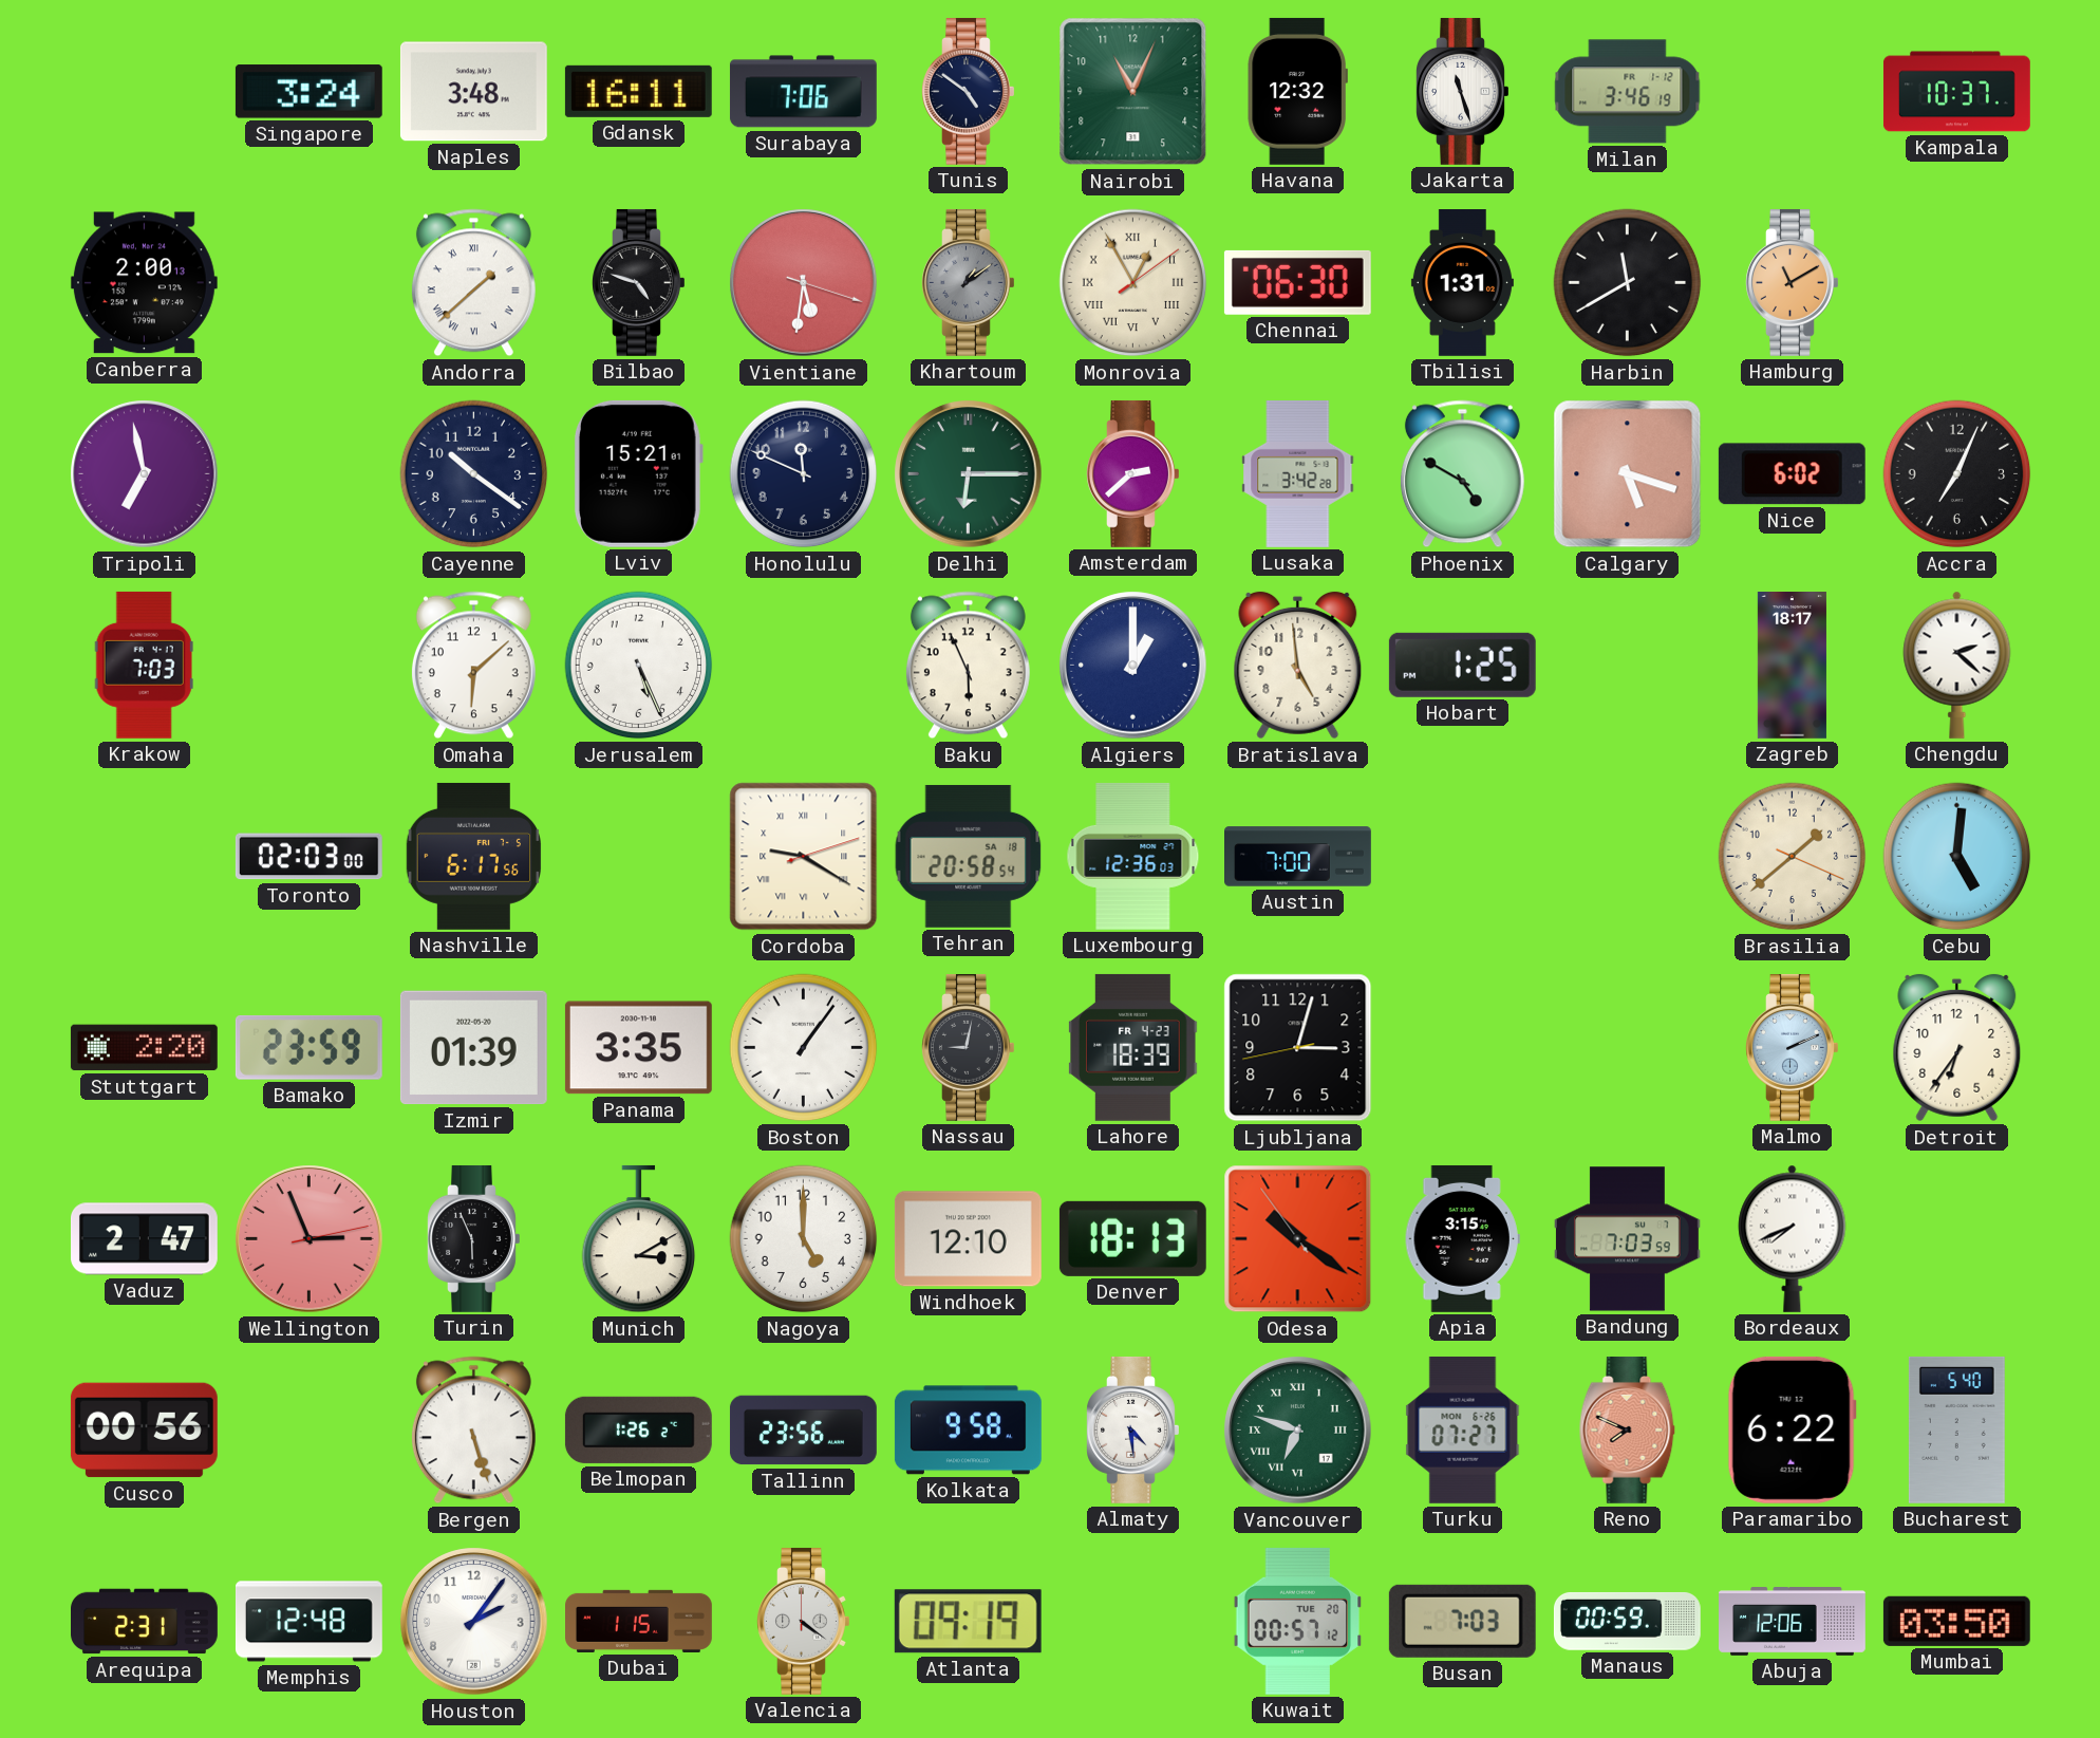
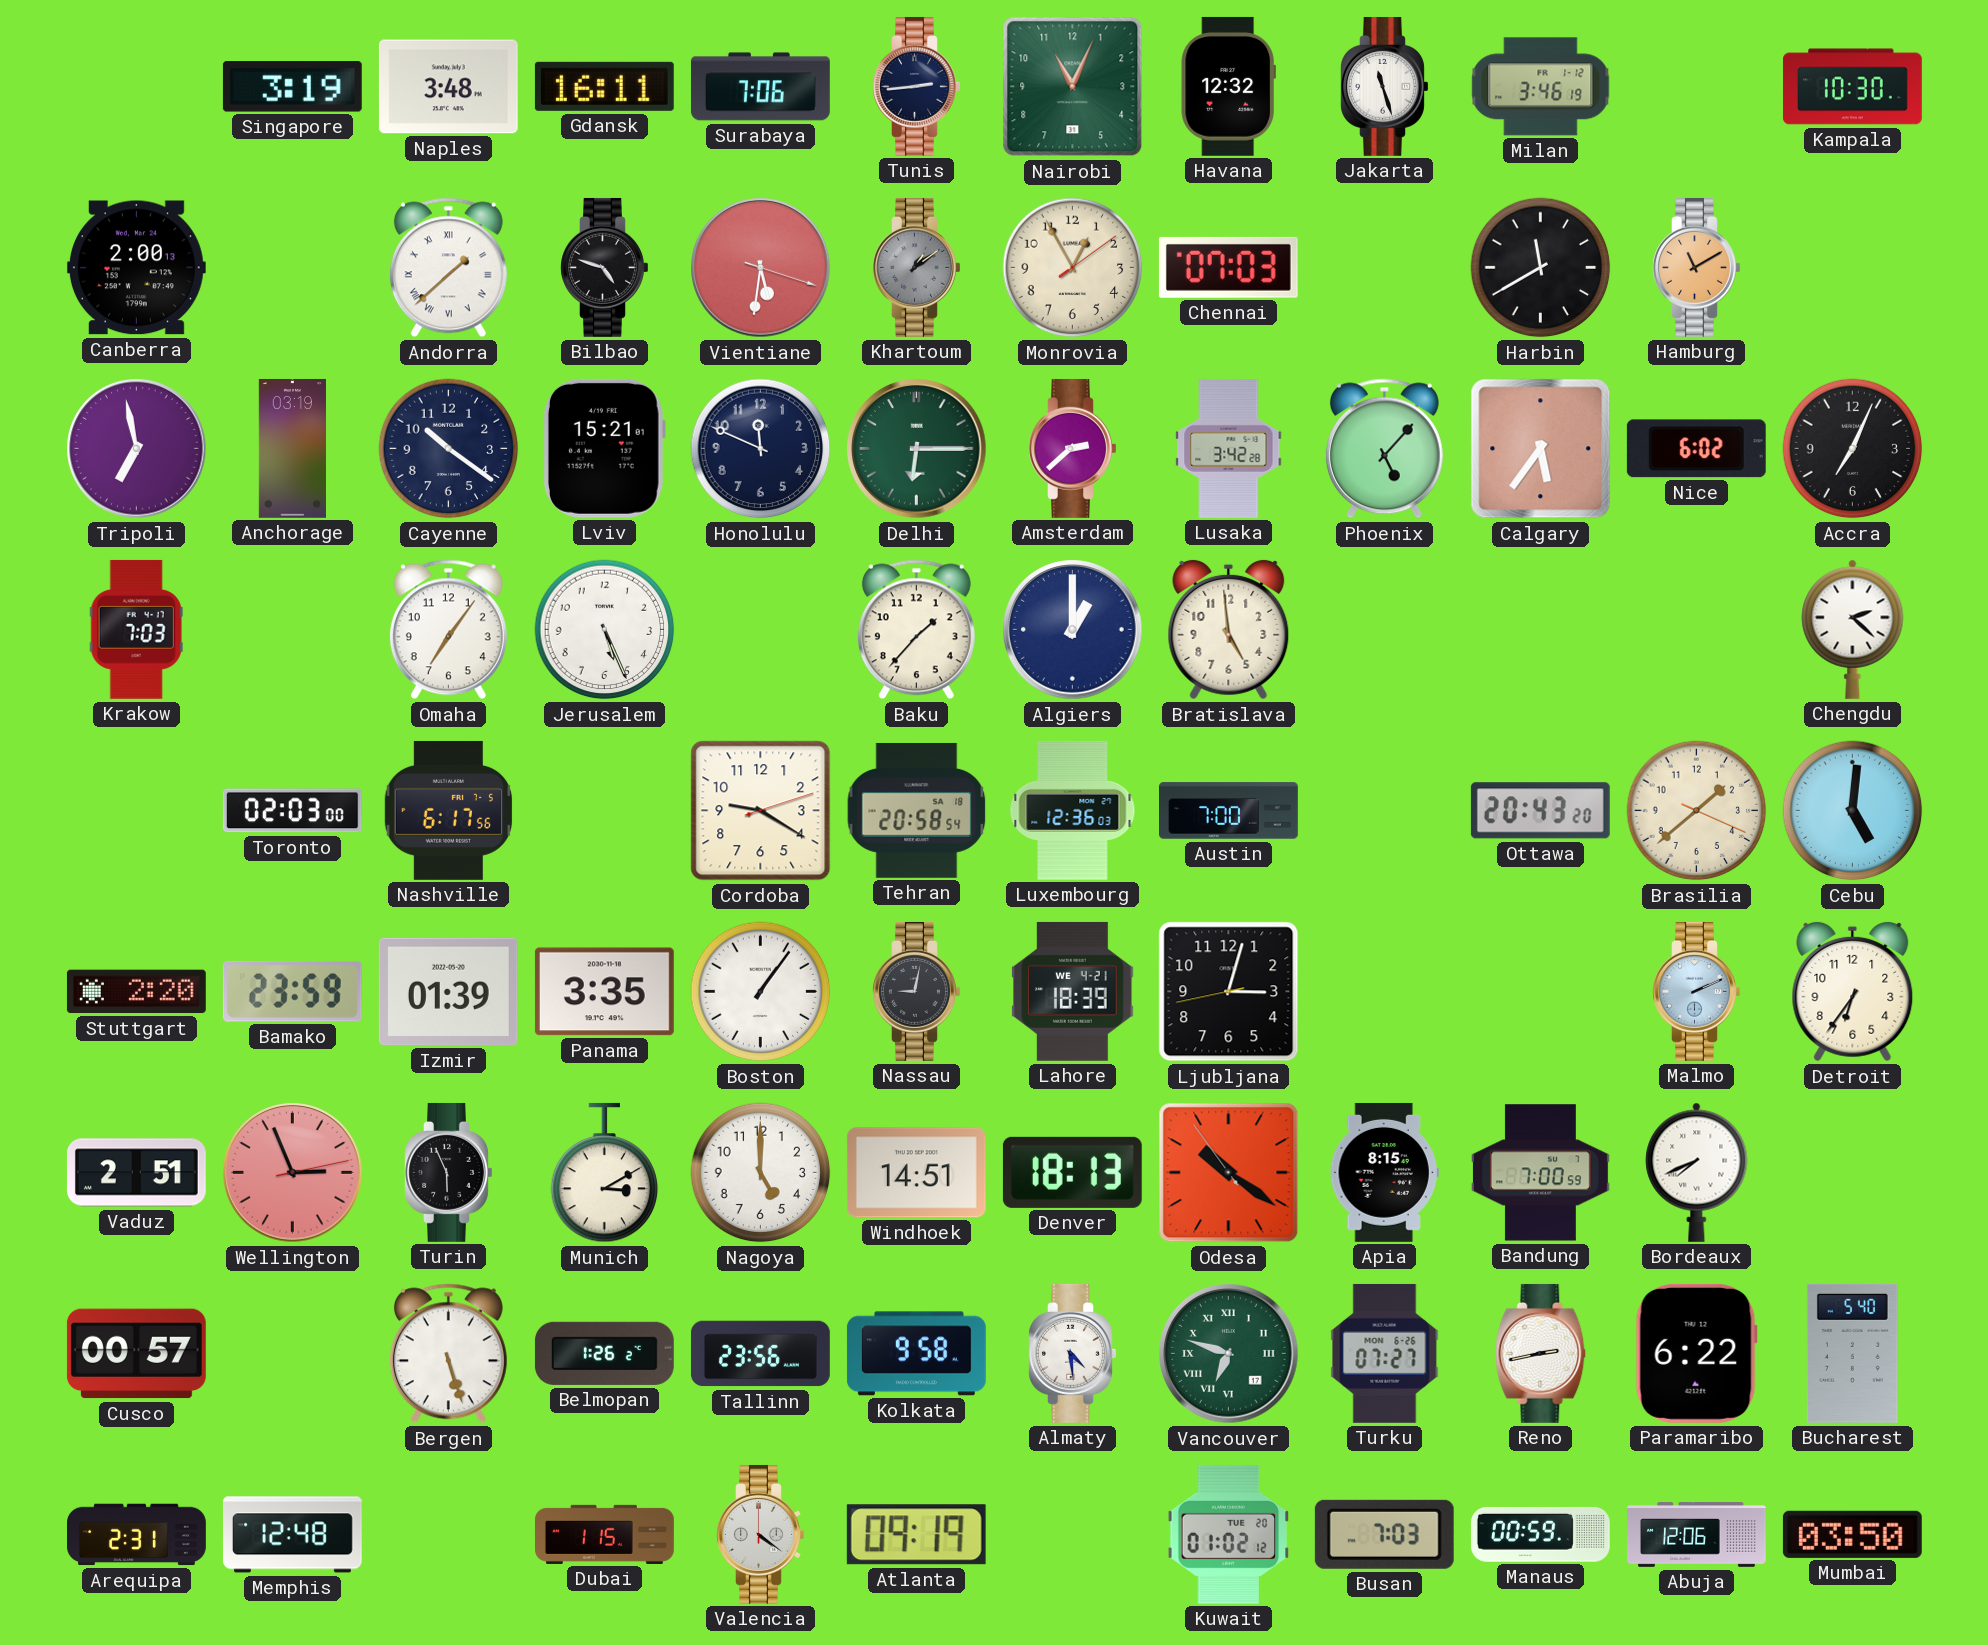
Singapore: 3:24 -> 3:19 (292, 87)
Tunis: 4:51 -> 2:44 (917, 86)
Kampala: 10:37 -> 10:30 (1852, 87)
Monrovia numerals: Roman -> Arabic (1073, 268)
Chennai: 06:30 -> 07:03 (1228, 267)
Tbilisi: 1:31 -> none (1462, 283)
Anchorage: none -> 03:19 (292, 448)
Phoenix: 4:50 -> 5:07 (1384, 449)
Calgary: 5:18 -> 5:36 (1541, 449)
Omaha: 6:08 -> 7:06 (448, 630)
Baku: 5:56 -> 1:37 (916, 630)
Hobart: 1:25 -> none (1462, 665)
Zagreb: 18:17 -> none (1792, 666)
Cordoba numerals: Roman -> Arabic (761, 811)
Ottawa: none -> 20:43 (1540, 811)
Lahore date: FR 4-23 -> WE 4-21 (1073, 991)
Vaduz: 2:47 -> 2:51 (136, 1173)
Windhoek: 12:10 -> 14:51 (916, 1173)
Apia: 3:15 -> 8:15 (1384, 1172)
Bandung: 7:03 -> 7:00 (1540, 1173)
Cusco: 00:56 -> 00:57 (136, 1354)
Reno: 7:49 -> 2:43 (1541, 1353)
Reno dial: salmon -> white (1541, 1353)
Houston: 2:06 -> none (474, 1622)
Kuwait: 00:57 -> 01:02 (1229, 1534)
